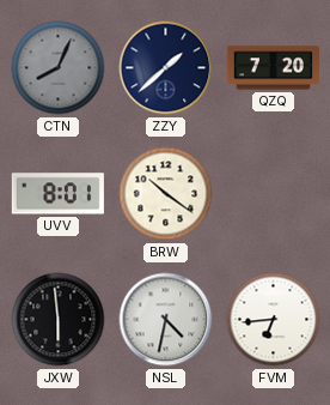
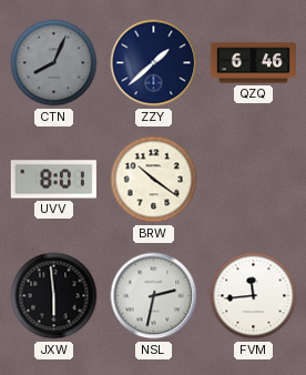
QZQ: 7:20 -> 6:46 (253, 63)
NSL: 4:32 -> 2:32 (154, 296)
FVM: 6:44 -> 11:44 (254, 296)
